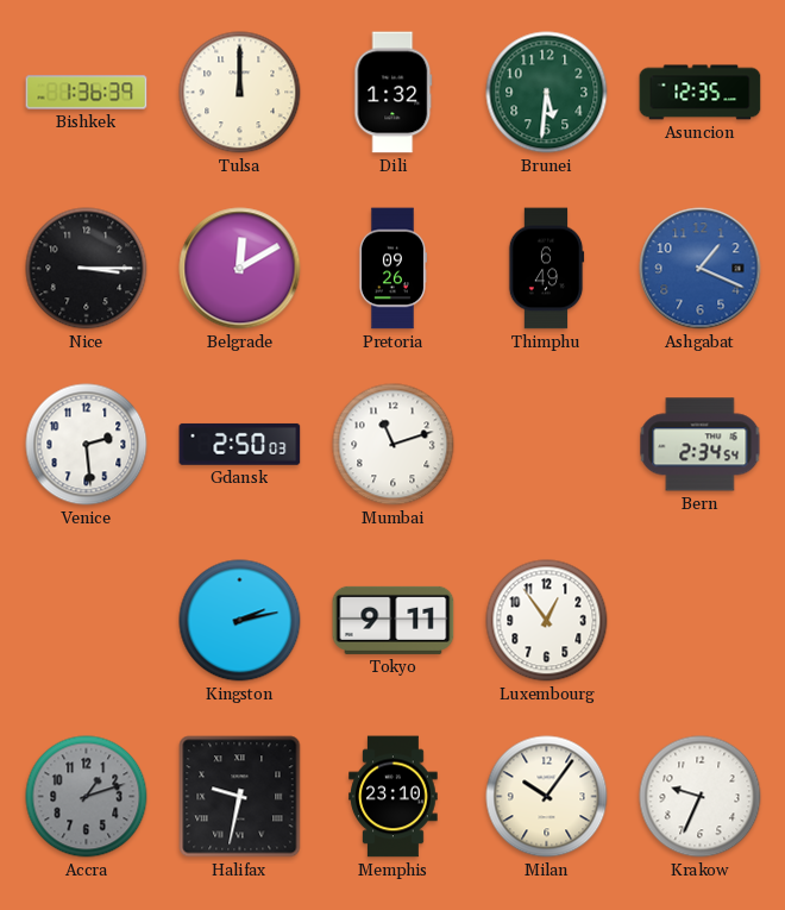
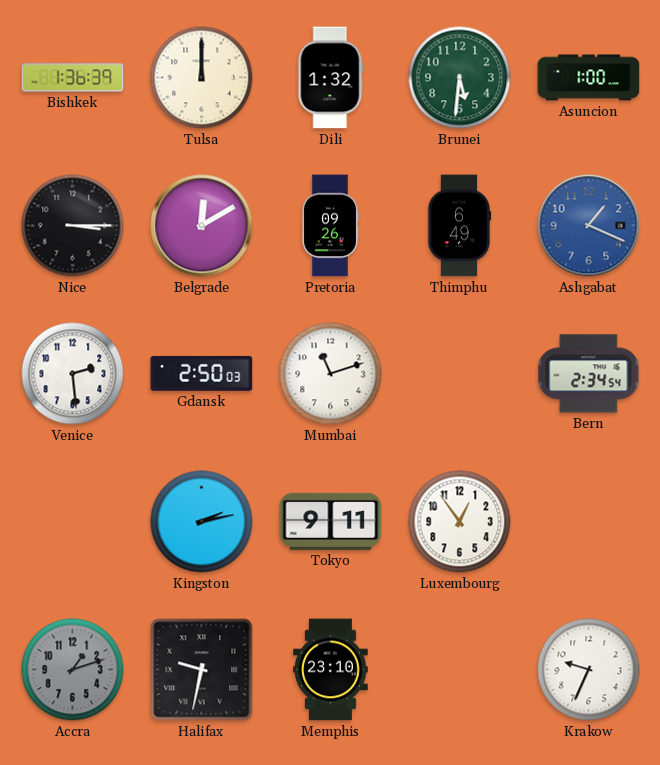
Asuncion: 12:35 -> 1:00 (589, 78)
Milan: 10:06 -> none (547, 797)
